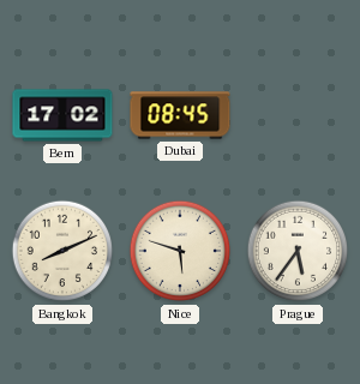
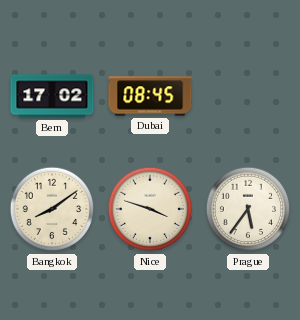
Bangkok: 8:11 -> 8:09 (52, 209)
Nice: 5:48 -> 3:48 (150, 209)
